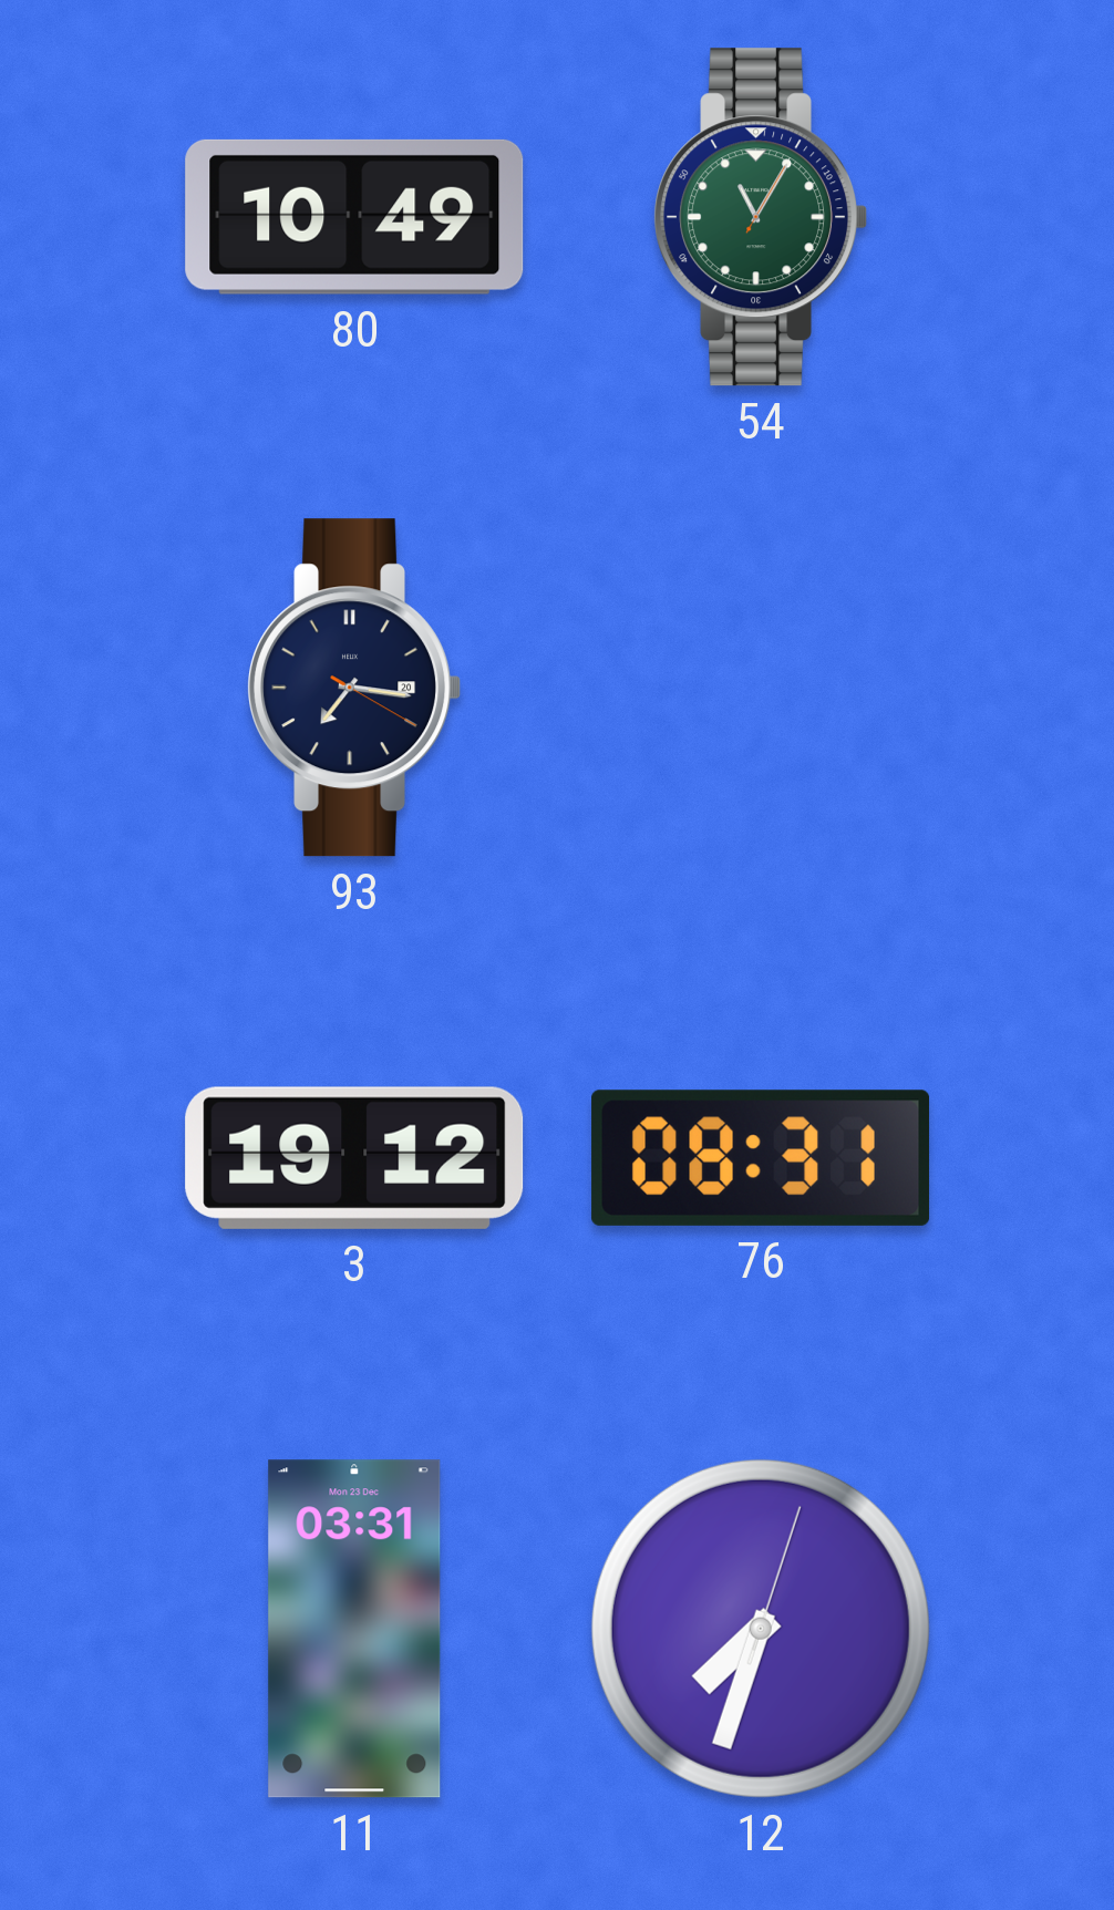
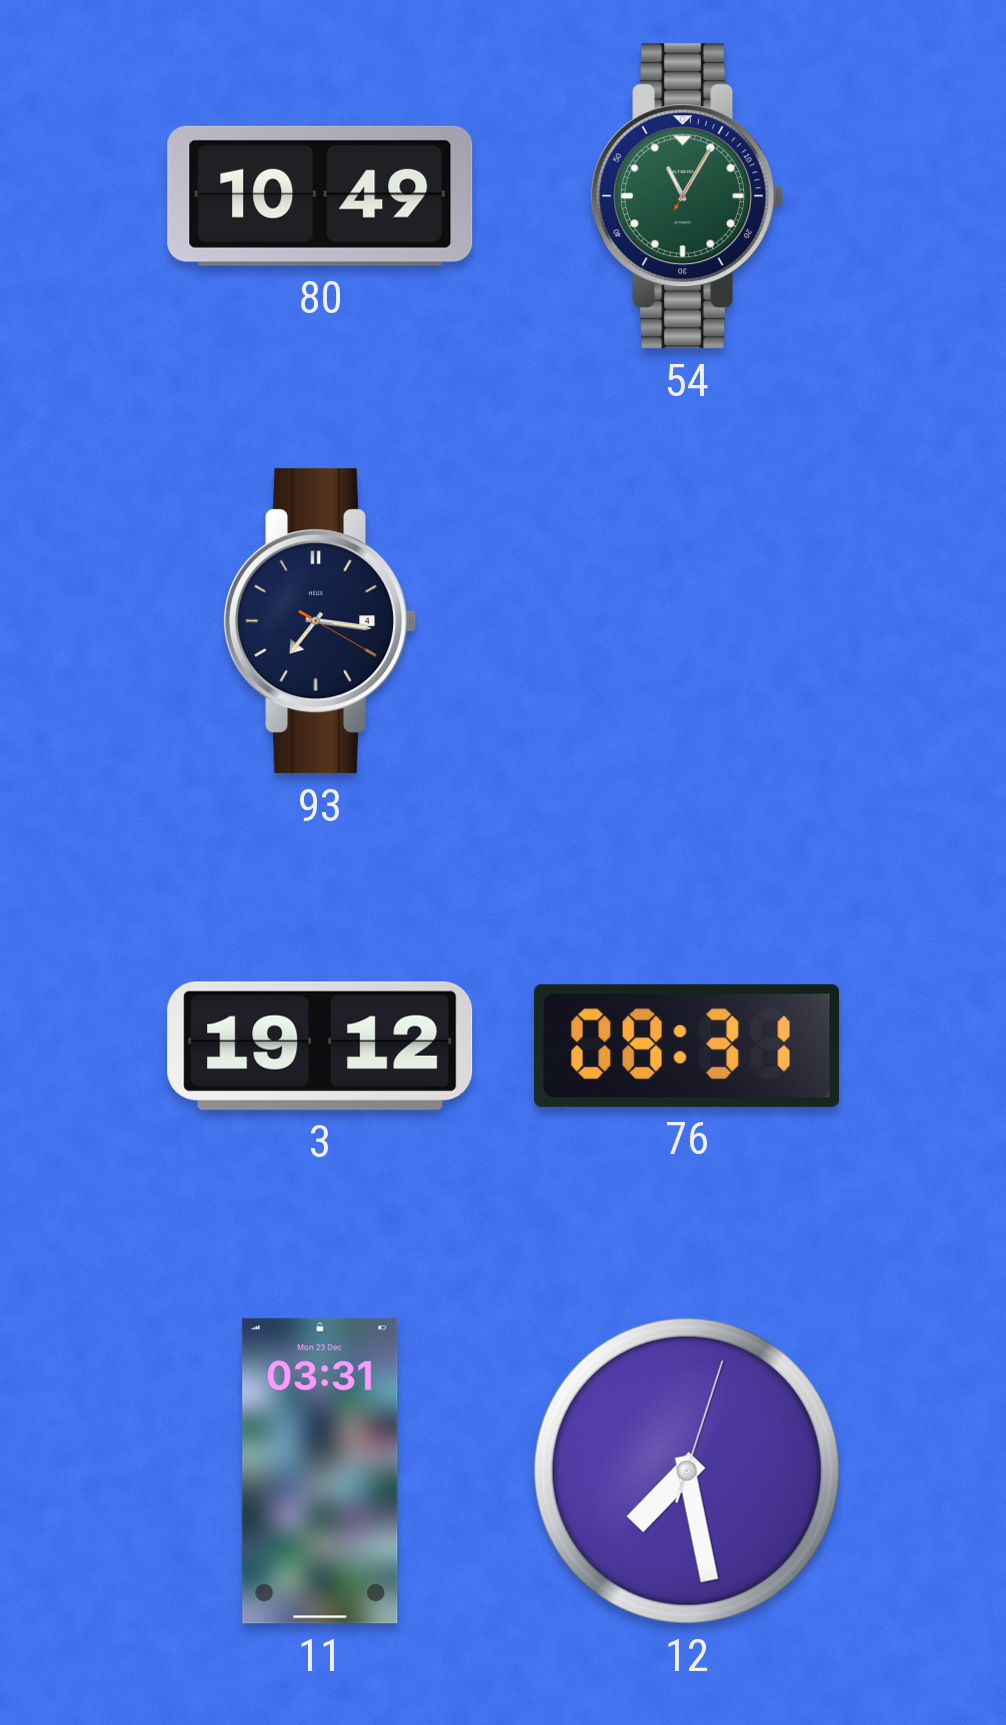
93 date: 20 -> 4 (320, 621)
12: 7:33 -> 7:28 (687, 1471)
